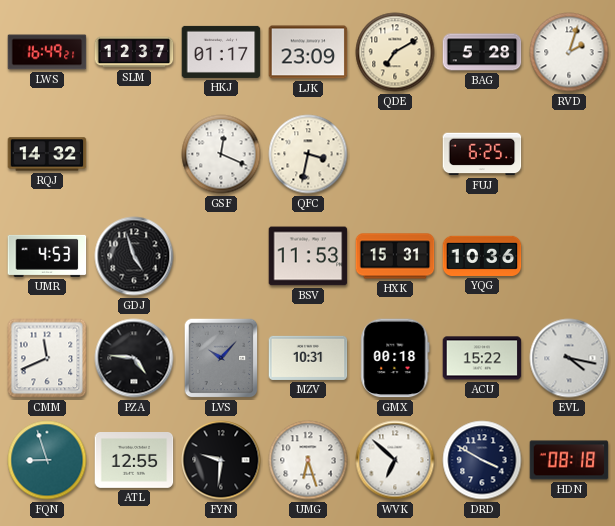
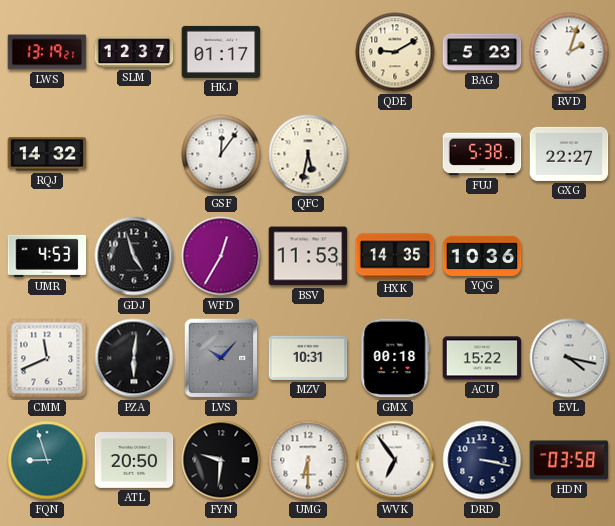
LWS: 16:49 -> 13:19 (47, 52)
LJK: 23:09 -> none (308, 52)
QDE: 7:10 -> 9:10 (395, 52)
BAG: 5:28 -> 5:23 (482, 52)
GSF: 12:19 -> 12:06 (221, 154)
QFC: 3:32 -> 5:32 (308, 154)
FUJ: 6:25 -> 5:38 (482, 154)
GXG: none -> 22:27 (569, 154)
WFD: none -> 12:35 (221, 256)
HXK: 15:31 -> 14:35 (395, 256)
PZA: 4:46 -> 6:01 (134, 358)
ATL: 12:55 -> 20:50 (134, 461)
UMG: 6:27 -> 6:30 (308, 460)
WVK: 6:52 -> 6:54 (395, 460)
DRD: 3:50 -> 3:17 (482, 460)
HDN: 08:18 -> 03:58 (569, 460)
